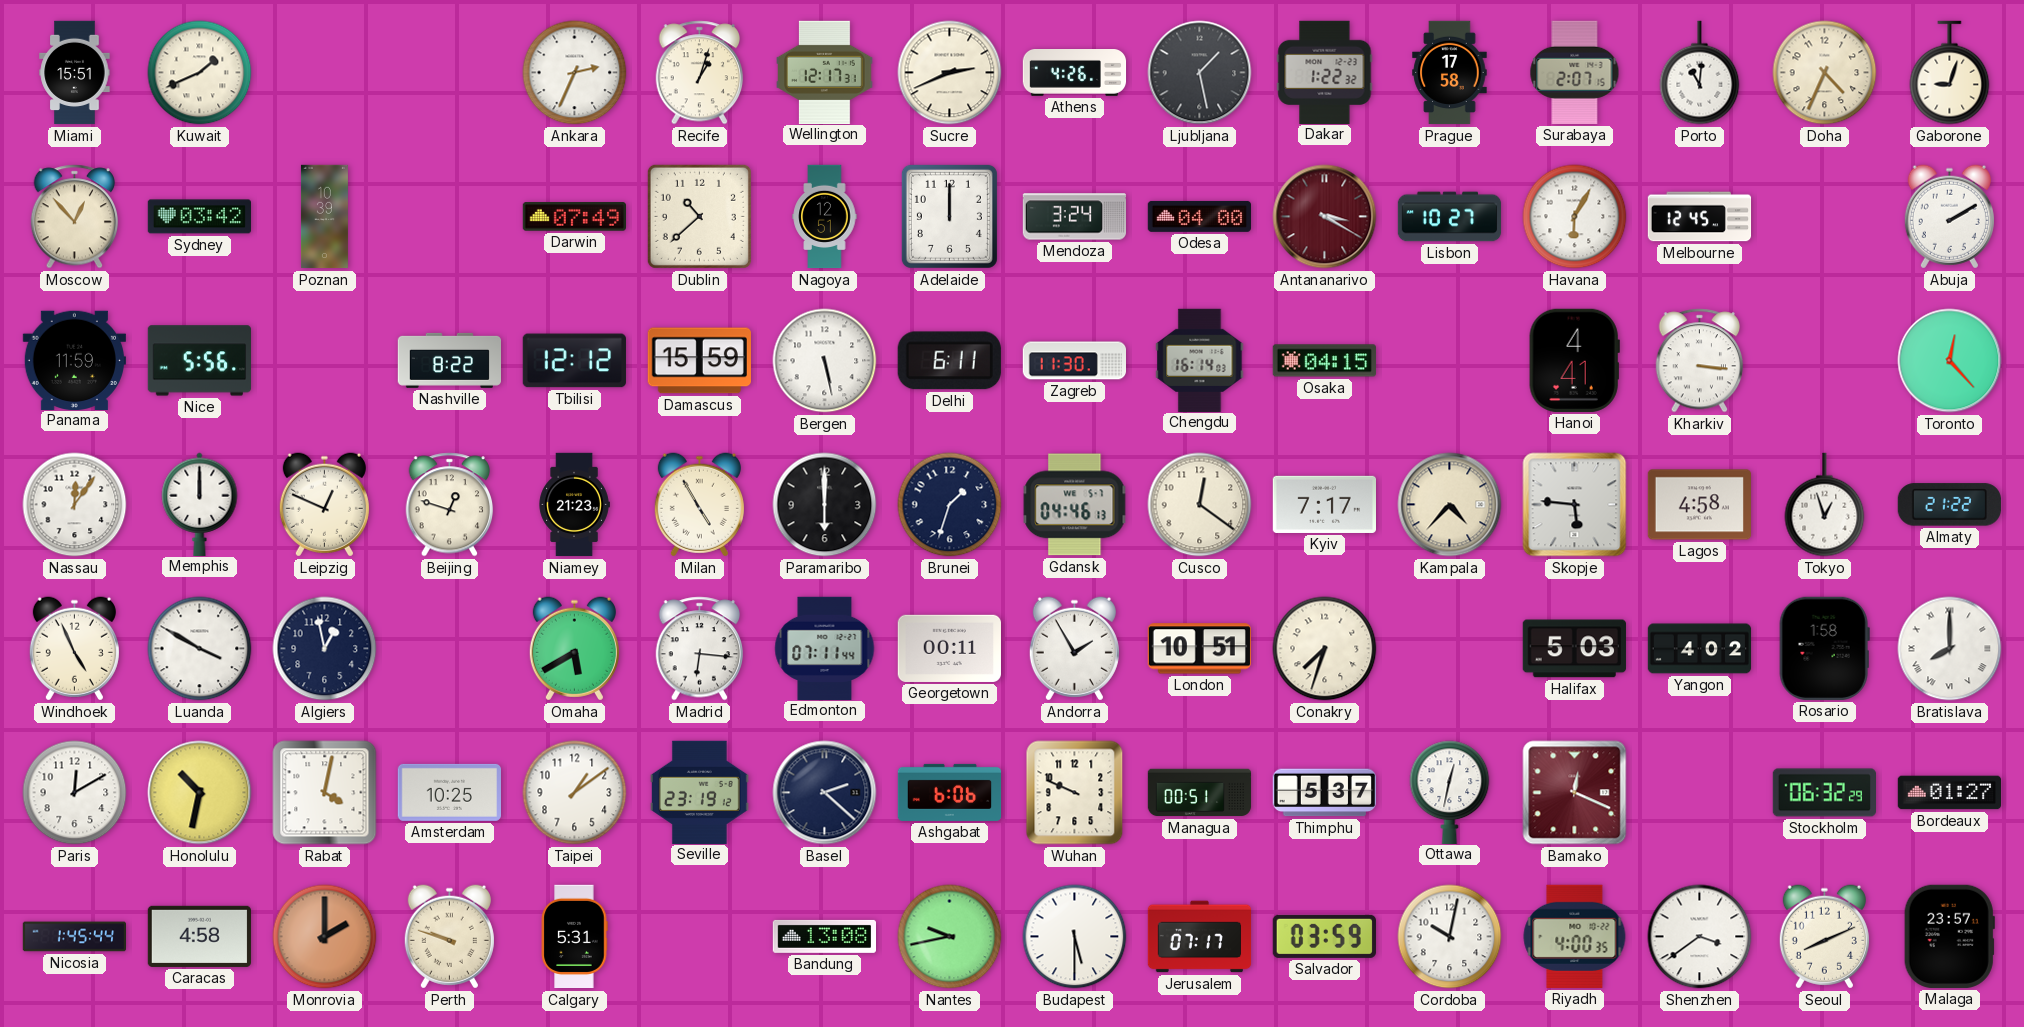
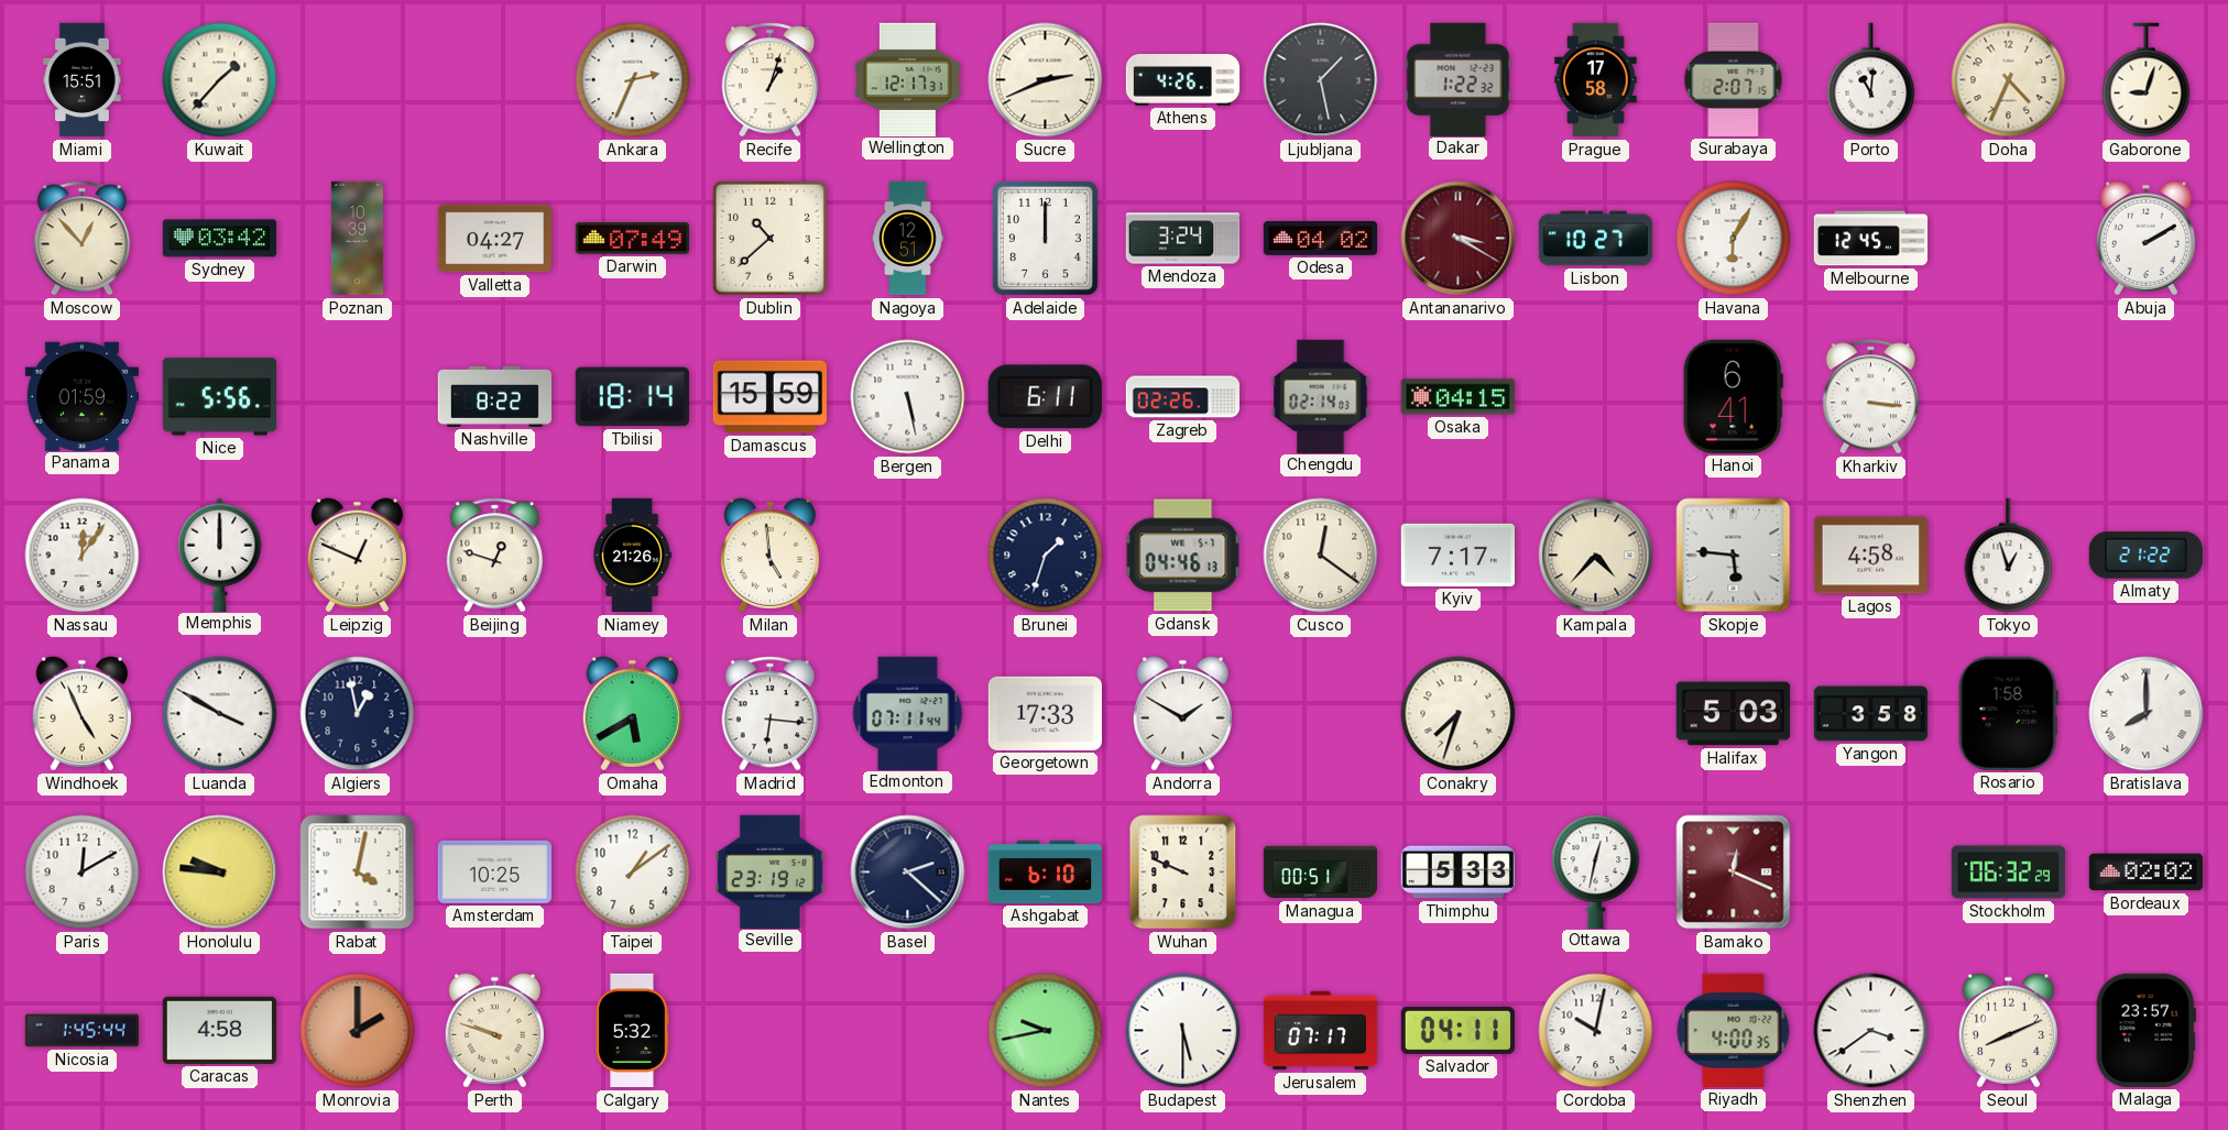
Kuwait: 1:41 -> 1:37 (220, 80)
Valletta: none -> 04:27 (494, 239)
Odesa: 04:00 -> 04:02 (1320, 238)
Panama: 11:59 -> 01:59 (81, 396)
Tbilisi: 12:12 -> 18:14 (632, 397)
Zagreb: 11:30 -> 02:26 (1182, 397)
Chengdu: 16:14 -> 02:14 (1321, 396)
Hanoi: 4:41 -> 6:41 (1733, 396)
Toronto: 12:23 -> none (1950, 361)
Niamey: 21:23 -> 21:26 (632, 556)
Milan: 4:55 -> 4:59 (769, 556)
Paramaribo: 6:00 -> none (825, 505)
Georgetown: 00:11 -> 17:33 (1045, 713)
Andorra: 1:55 -> 1:50 (1182, 714)
London: 10:51 -> none (1199, 649)
Yangon: 4:02 -> 3:58 (1871, 714)
Honolulu: 10:32 -> 9:46 (220, 873)
Ashgabat: 6:06 -> 6:10 (1046, 871)
Thimphu: 5:37 -> 5:33 (1457, 873)
Bordeaux: 01:27 -> 02:02 (2145, 873)
Calgary: 5:31 -> 5:32 (632, 1031)
Bandung: 13:08 -> none (824, 936)
Salvador: 03:59 -> 04:11 (1457, 1030)
